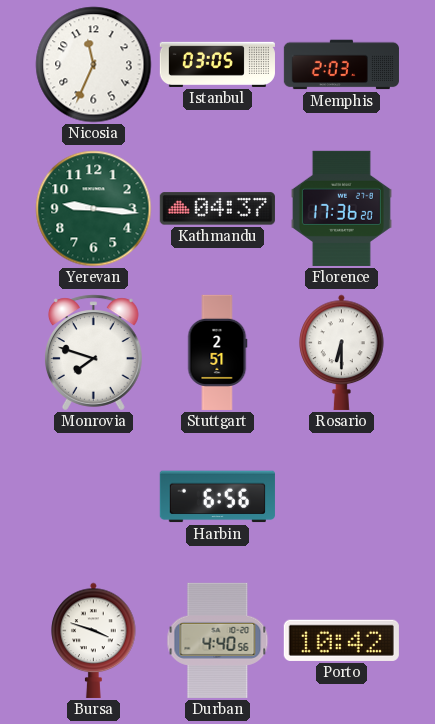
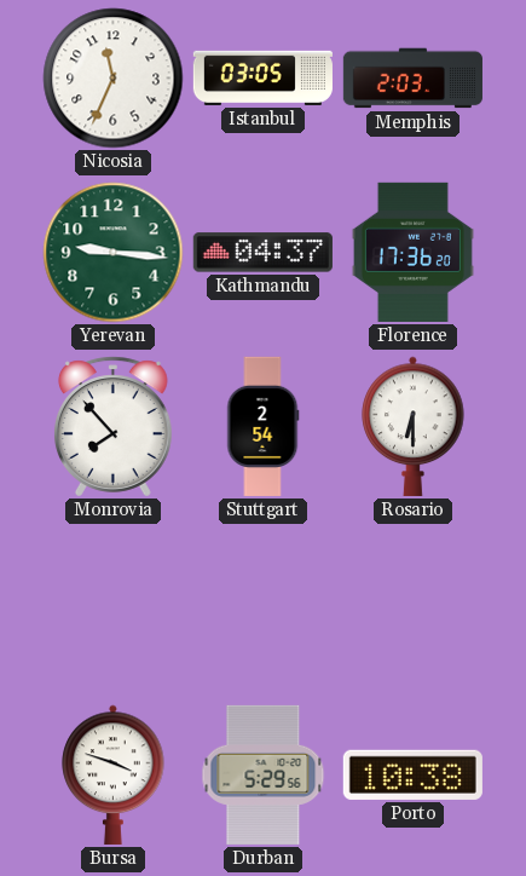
Monrovia: 7:48 -> 7:53 (112, 427)
Stuttgart: 2:51 -> 2:54 (262, 426)
Harbin: 6:56 -> none (217, 497)
Durban: 4:40 -> 5:29 (264, 774)
Porto: 10:42 -> 10:38 (412, 774)
